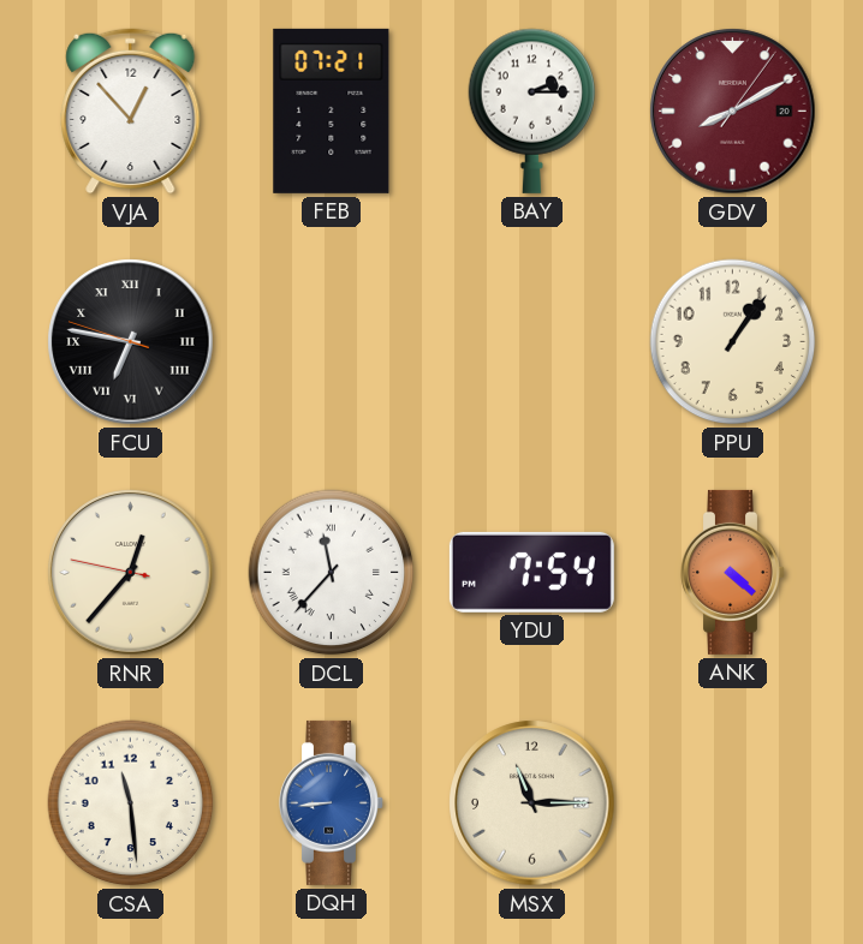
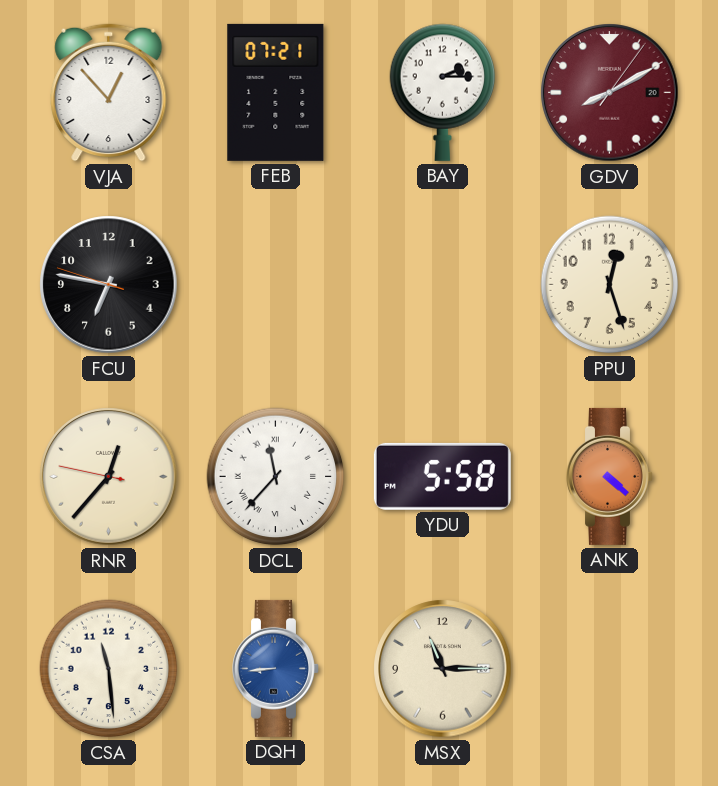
FCU numerals: Roman -> Arabic (109, 285)
PPU: 1:06 -> 12:27 (610, 285)
YDU: 7:54 -> 5:58 (442, 476)
